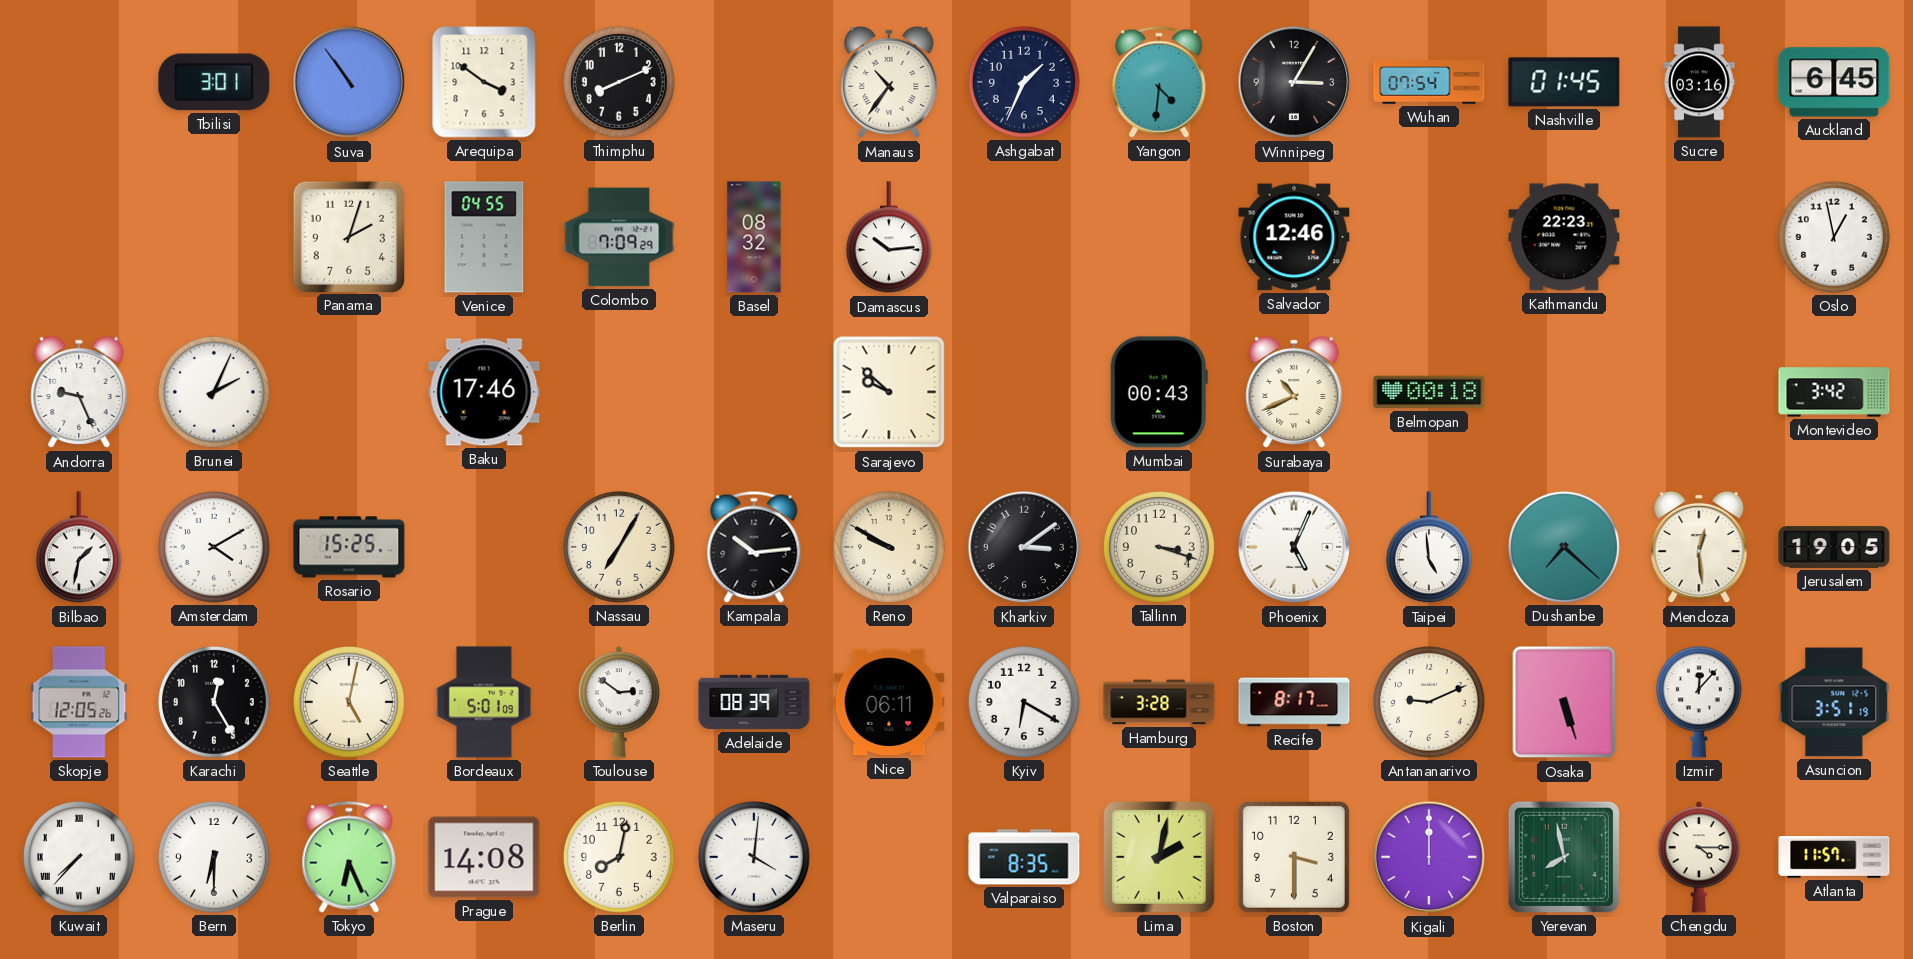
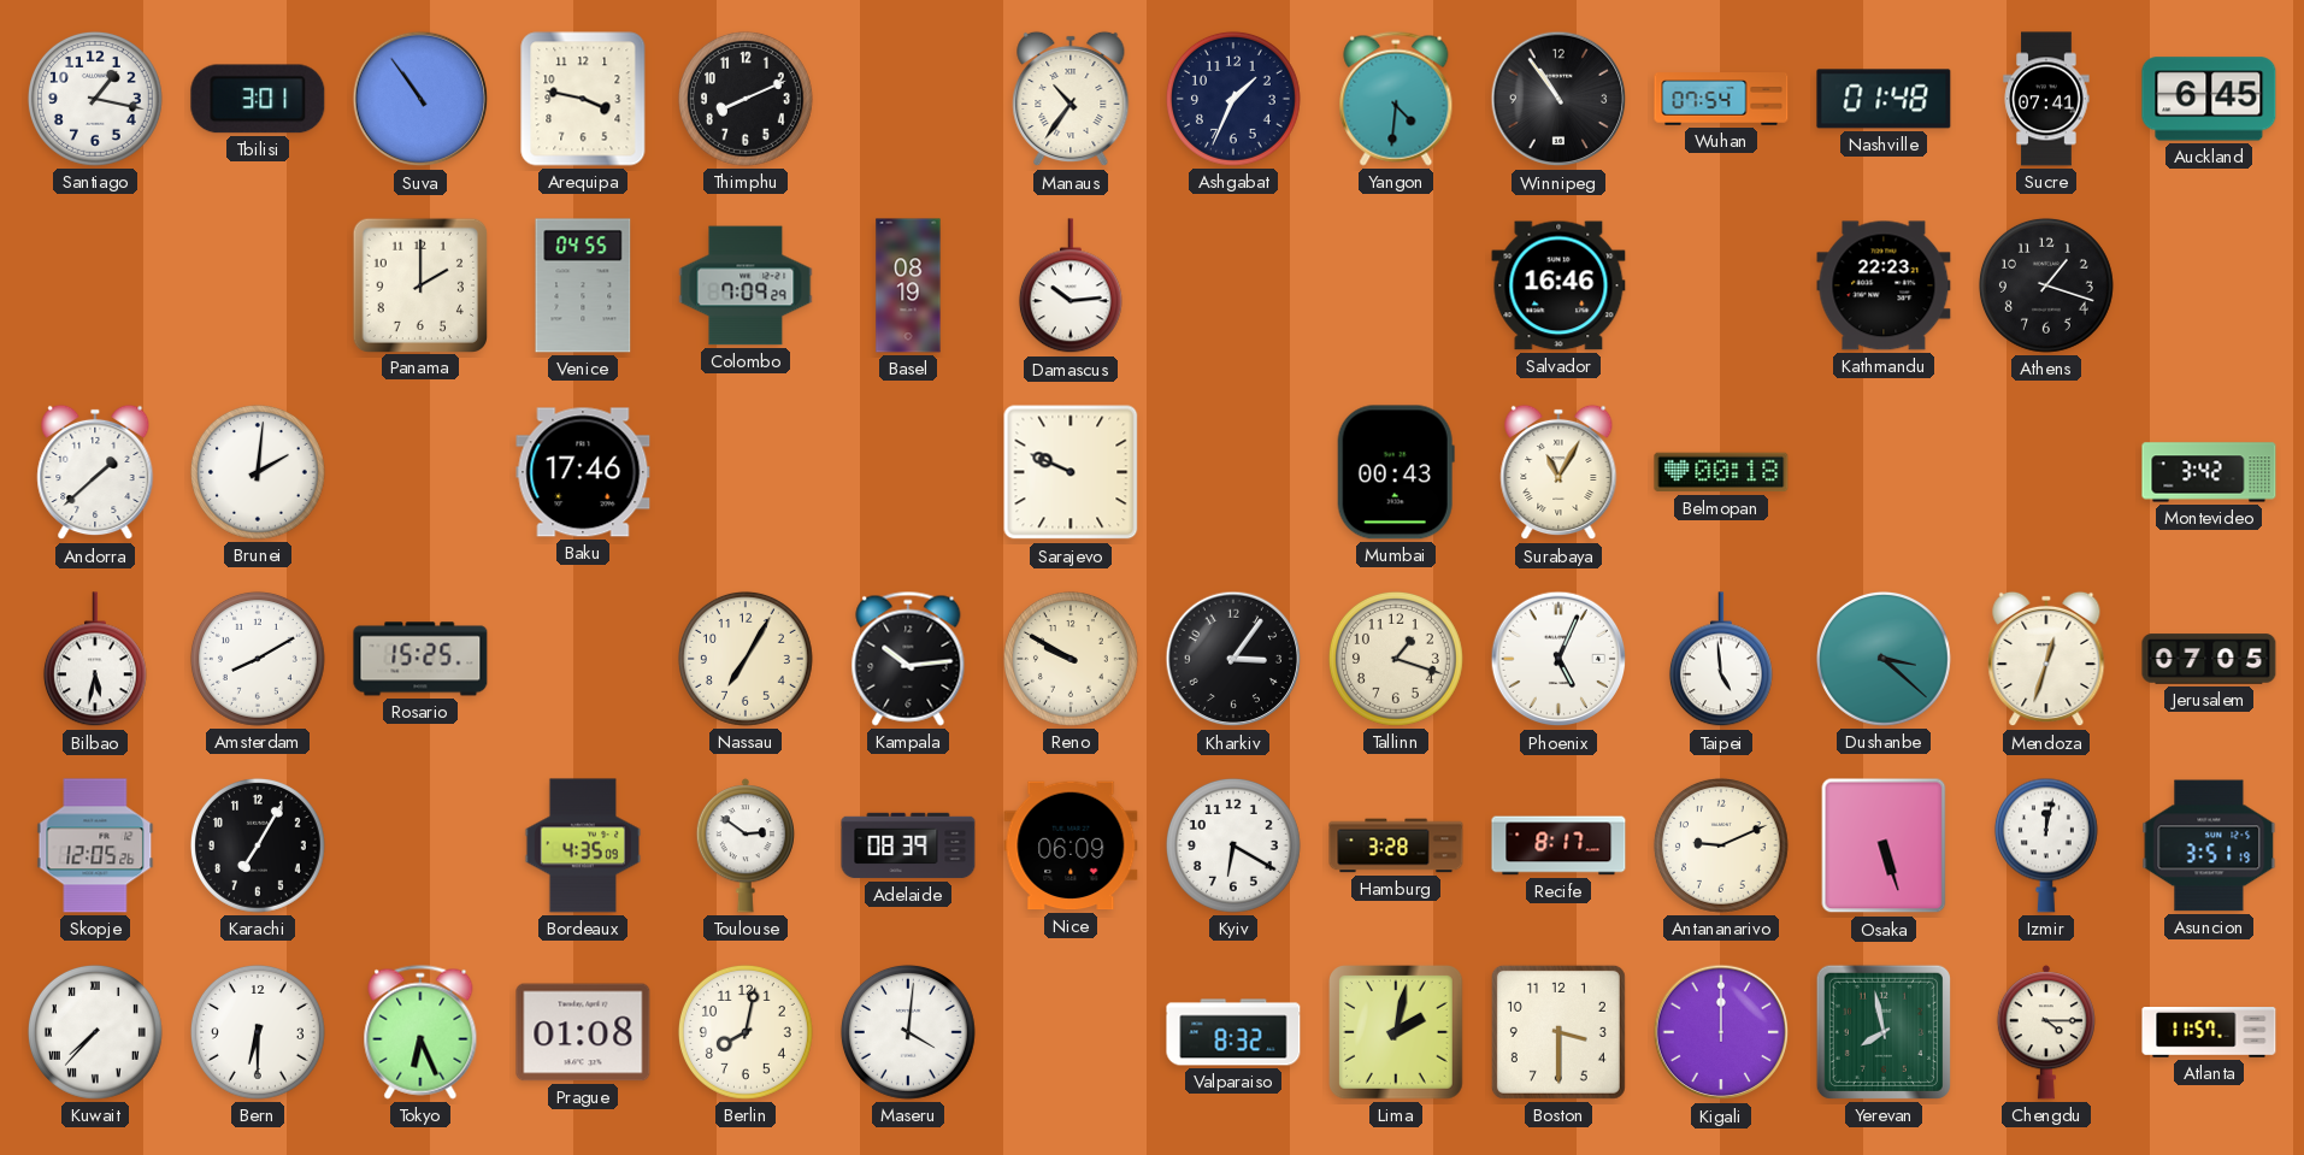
Santiago: none -> 1:17 (95, 99)
Arequipa: 3:51 -> 3:47 (583, 99)
Winnipeg: 3:05 -> 10:54 (1558, 99)
Nashville: 01:45 -> 01:48 (1884, 99)
Sucre: 03:16 -> 07:41 (2046, 99)
Panama: 2:03 -> 2:00 (419, 284)
Basel: 08:32 -> 08:19 (908, 285)
Salvador: 12:46 -> 16:46 (1558, 285)
Athens: none -> 1:18 (2046, 285)
Oslo: 12:58 -> none (1834, 237)
Andorra: 9:26 -> 1:38 (95, 472)
Brunei: 2:04 -> 2:01 (258, 472)
Sarajevo: 9:52 -> 9:49 (1071, 472)
Surabaya: 10:41 -> 11:05 (1558, 472)
Bilbao: 1:32 -> 5:32 (95, 660)
Amsterdam: 4:10 -> 8:10 (258, 659)
Kharkiv: 3:09 -> 3:06 (1233, 659)
Tallinn: 3:18 -> 1:18 (1396, 659)
Dushanbe: 7:22 -> 3:22 (1884, 659)
Mendoza: 12:29 -> 12:33 (2046, 659)
Jerusalem: 19:05 -> 07:05 (2209, 659)
Karachi: 12:25 -> 7:05 (258, 845)
Seattle: 5:02 -> none (349, 702)
Bordeaux: 5:01 -> 4:35 (582, 845)
Nice: 06:11 -> 06:09 (1071, 845)
Izmir: 12:07 -> 12:02 (2046, 845)
Prague: 14:08 -> 01:08 (583, 1032)
Valparaiso: 8:35 -> 8:32 (1233, 1032)
